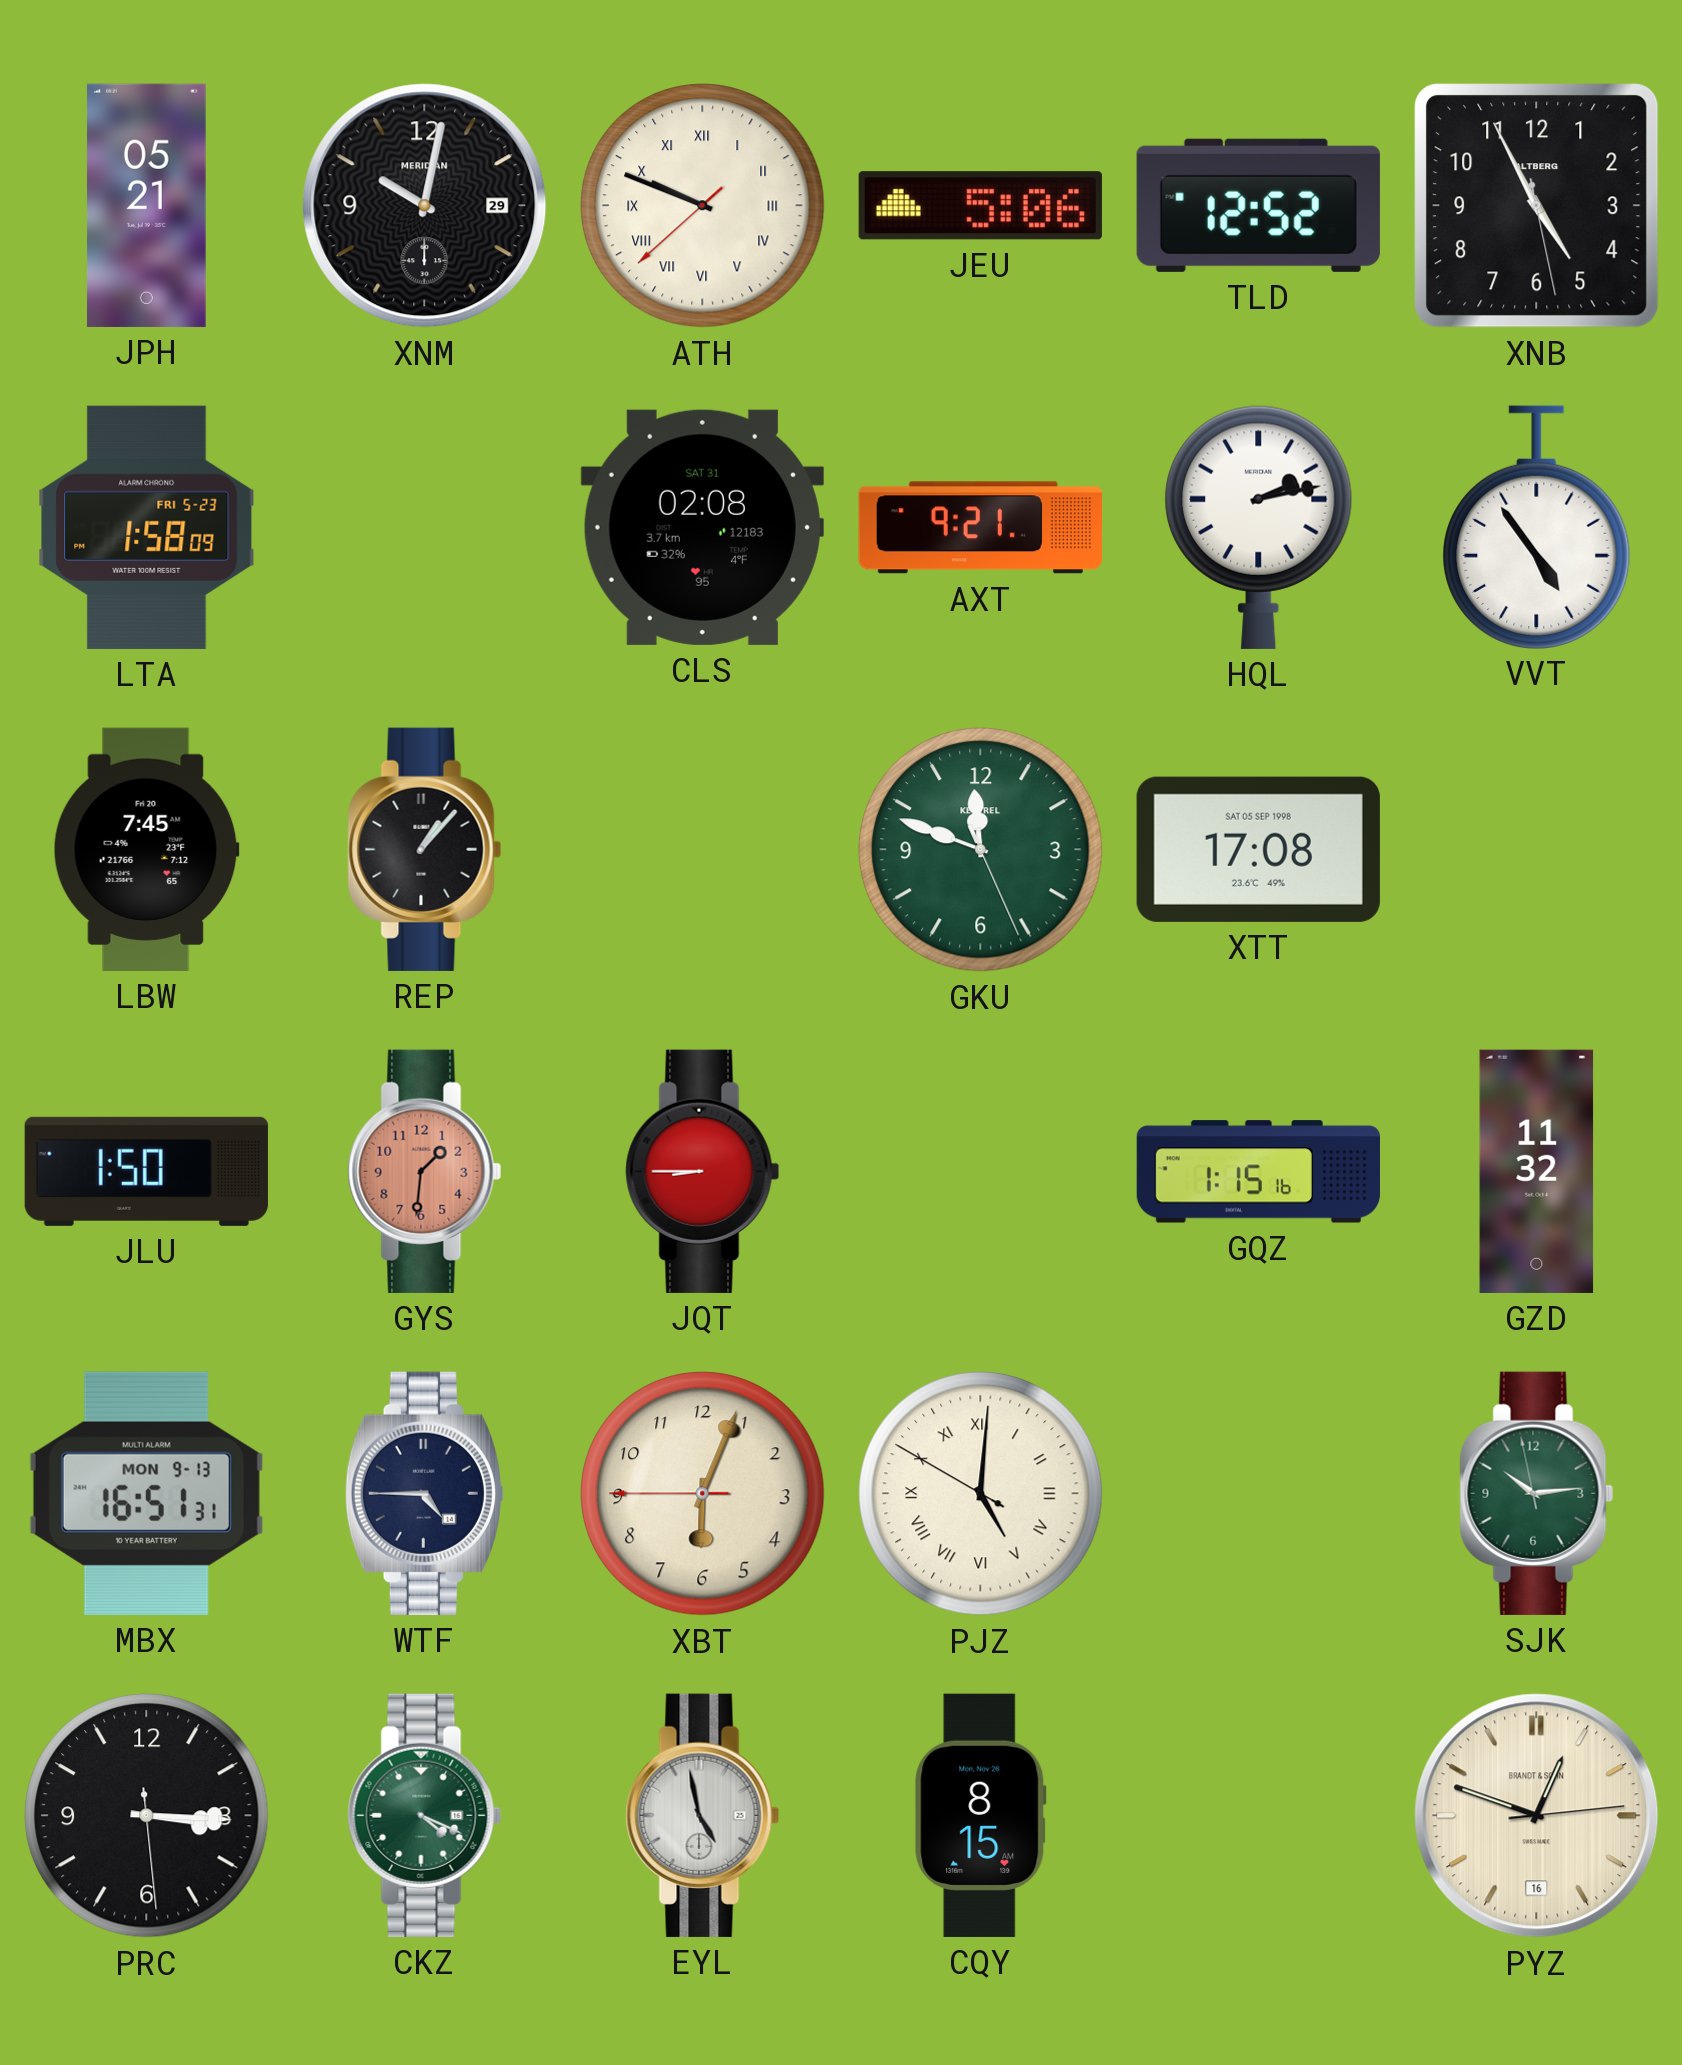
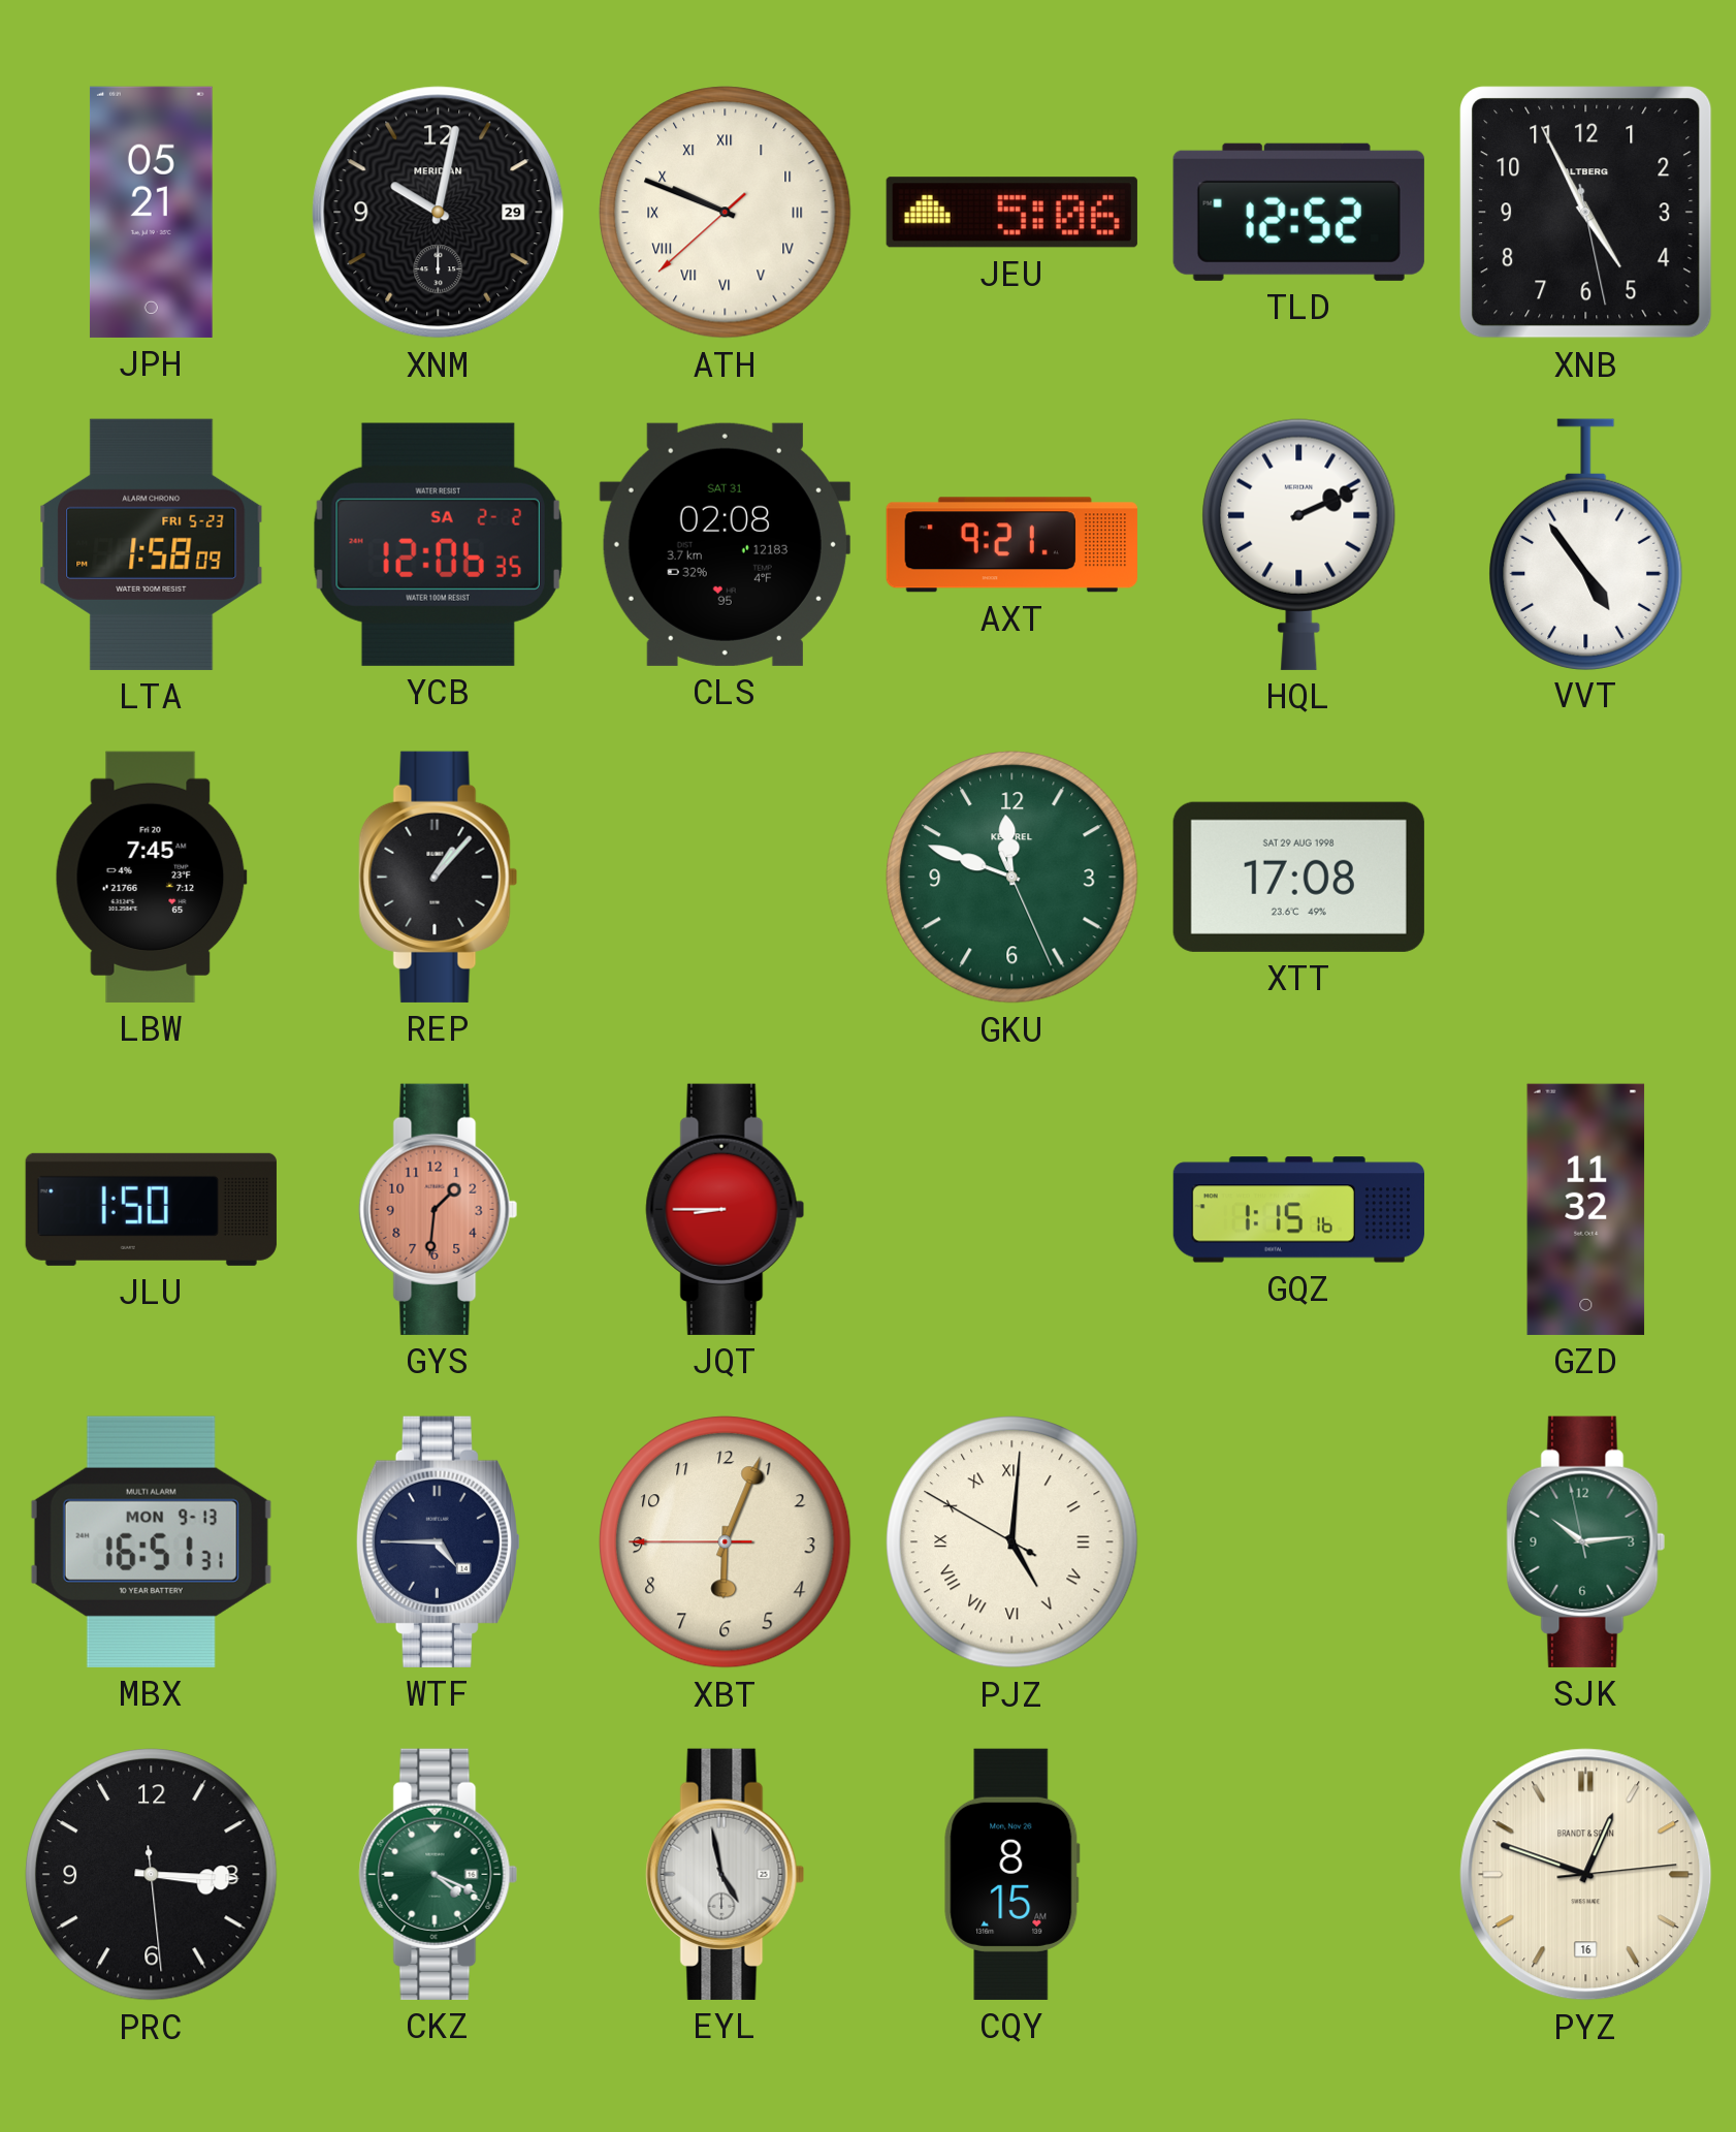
YCB: none -> 12:06 (438, 544)
HQL: 2:13 -> 2:11 (1299, 544)
XTT date: SAT 05 SEP 1998 -> SAT 29 AUG 1998 (1298, 877)
